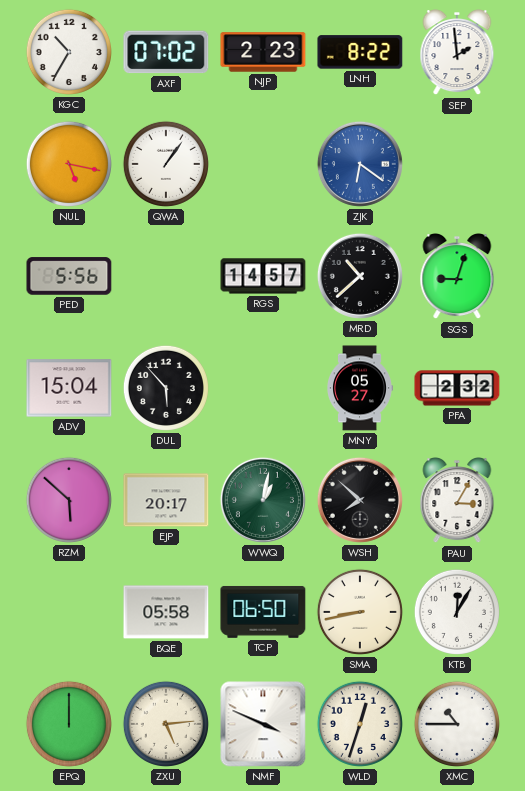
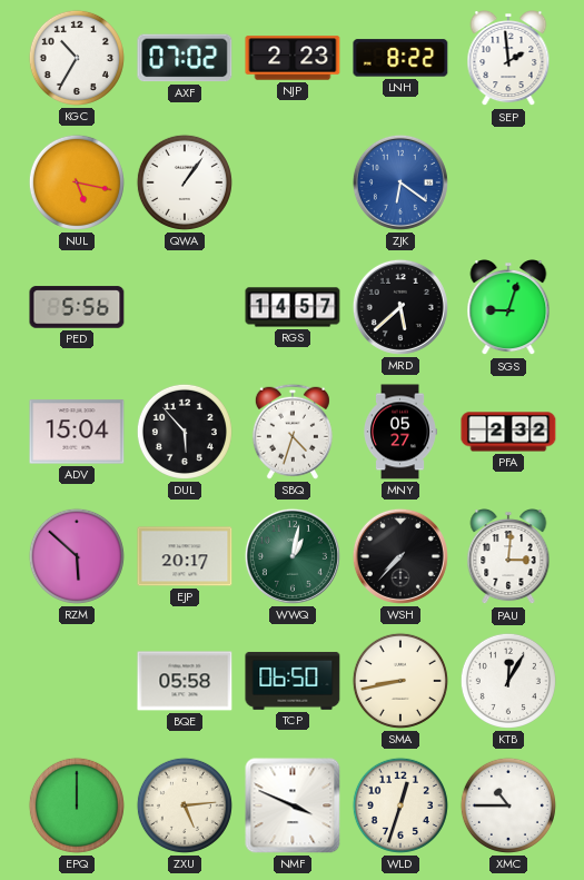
MRD: 10:38 -> 5:38 (400, 307)
SBQ: none -> 4:33 (293, 432)
WSH: 7:52 -> 7:37 (400, 556)
PAU: 3:05 -> 3:01 (508, 557)
